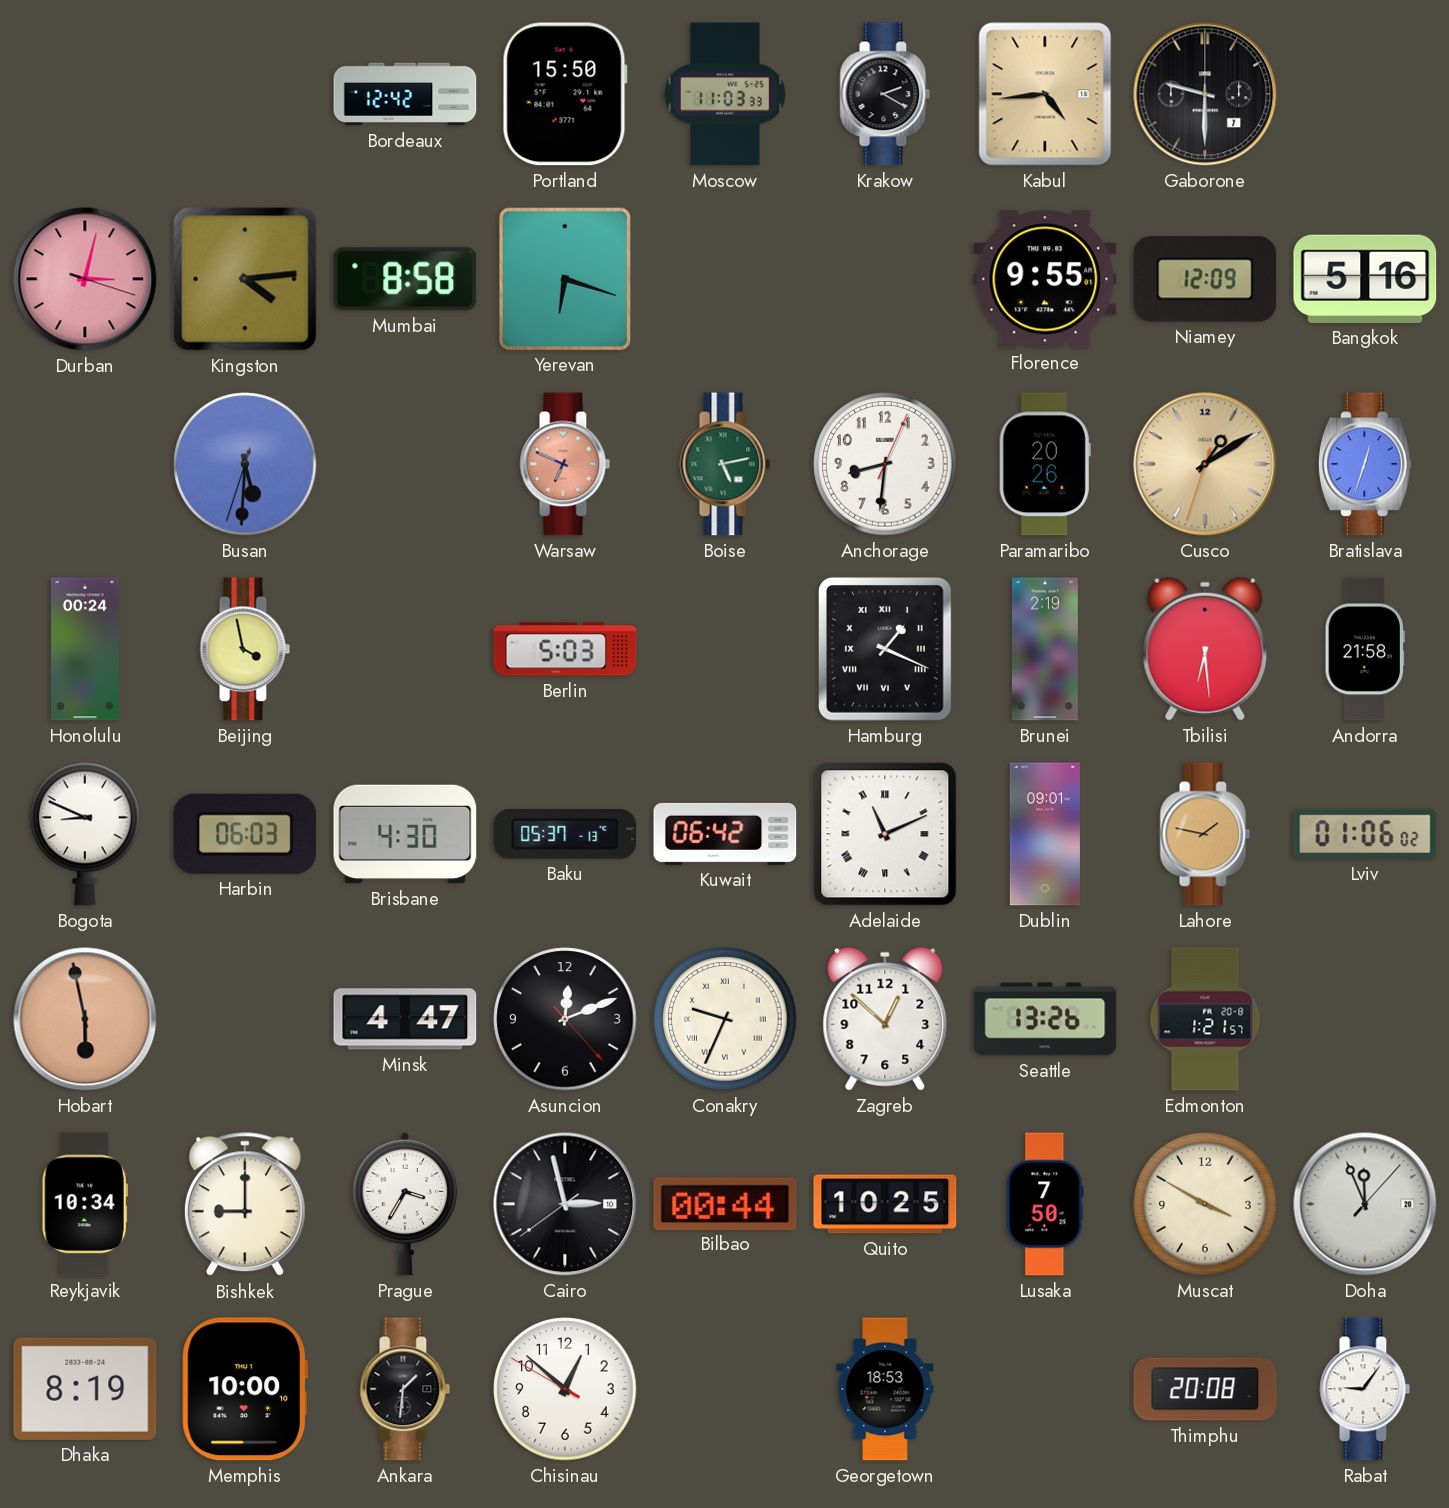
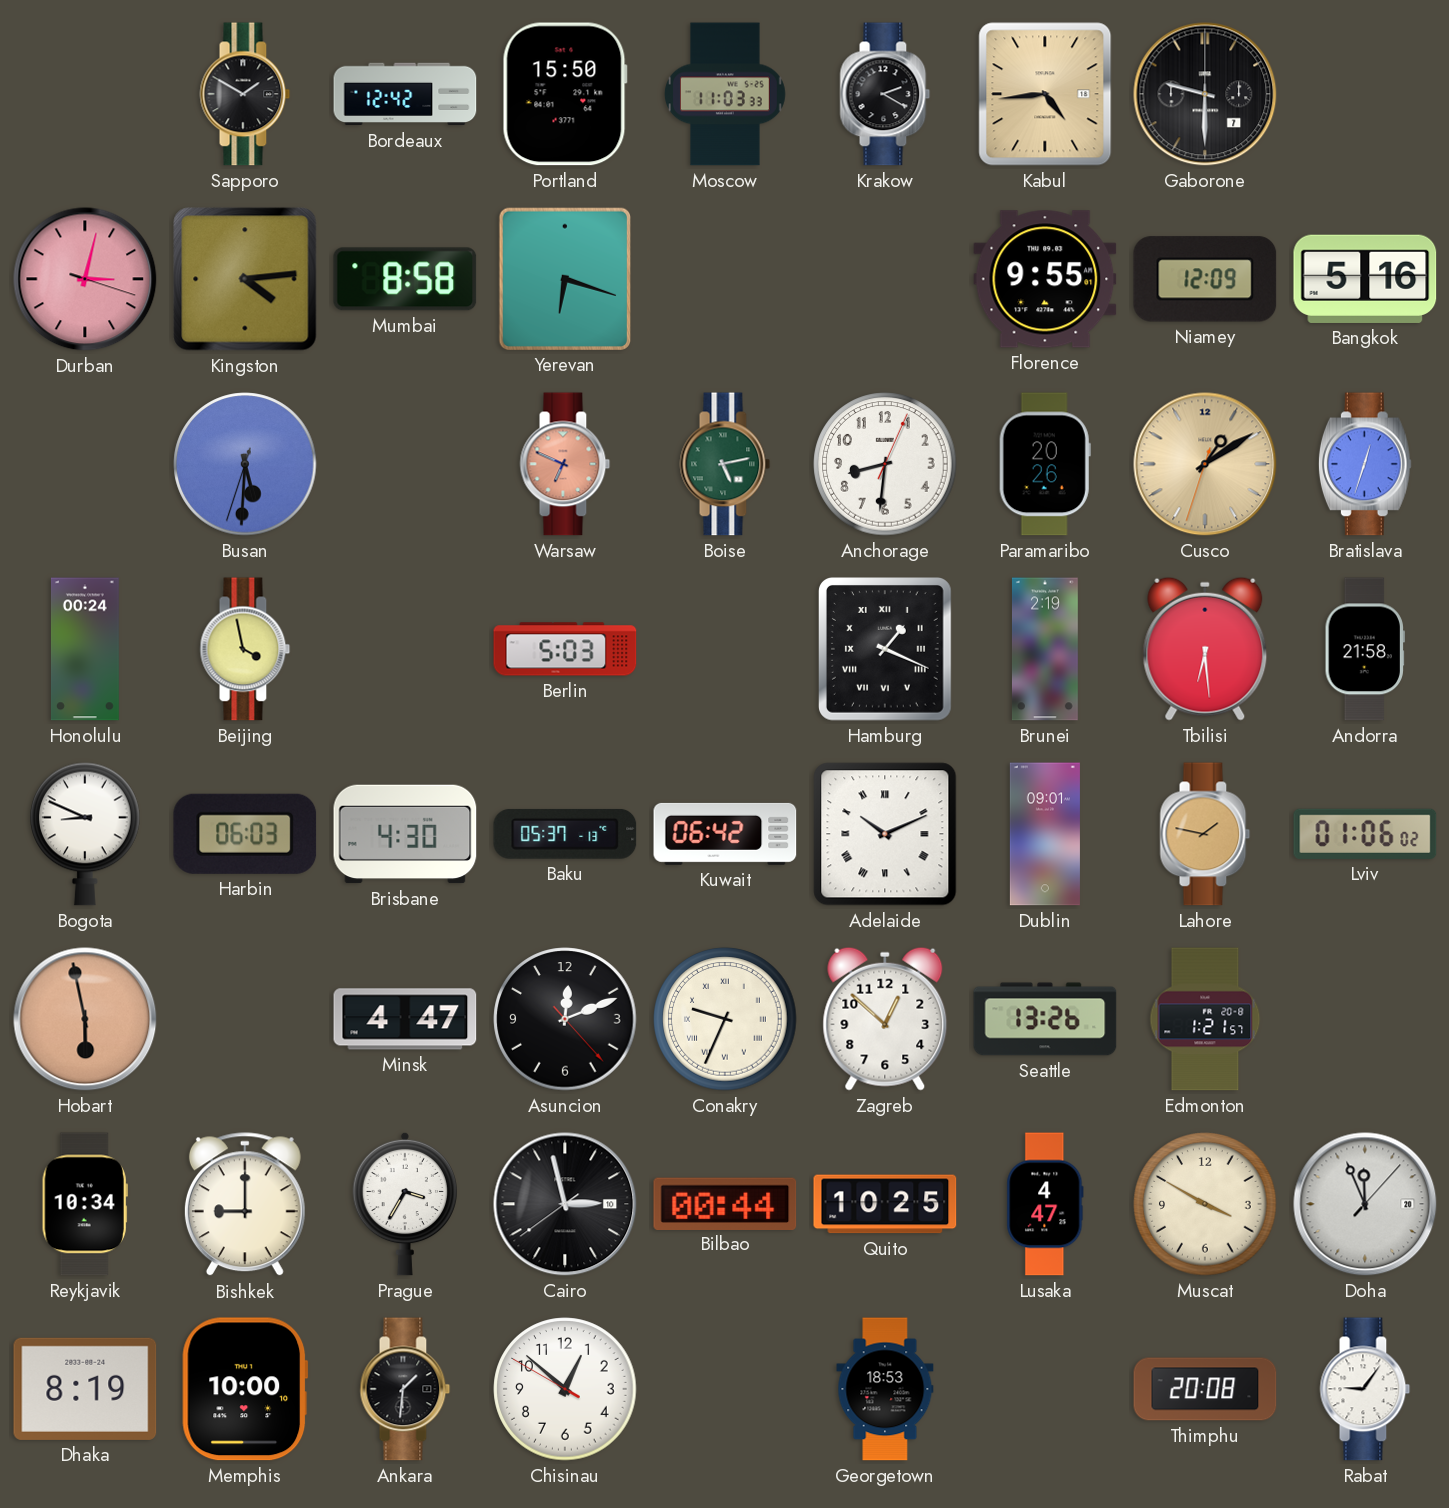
Sapporo: none -> 1:50 (245, 94)
Adelaide: 11:11 -> 10:11 (885, 834)
Lusaka: 7:50 -> 4:47 (1045, 1204)
